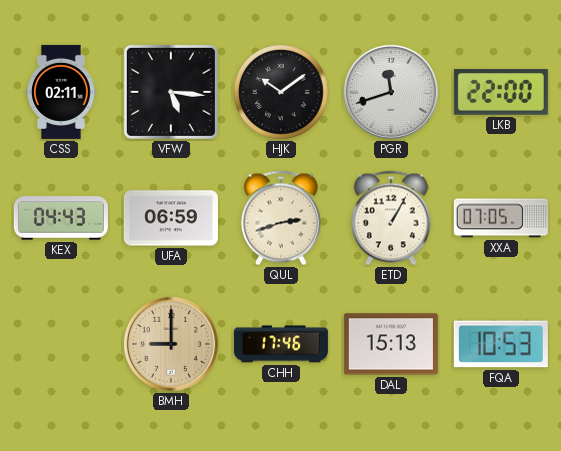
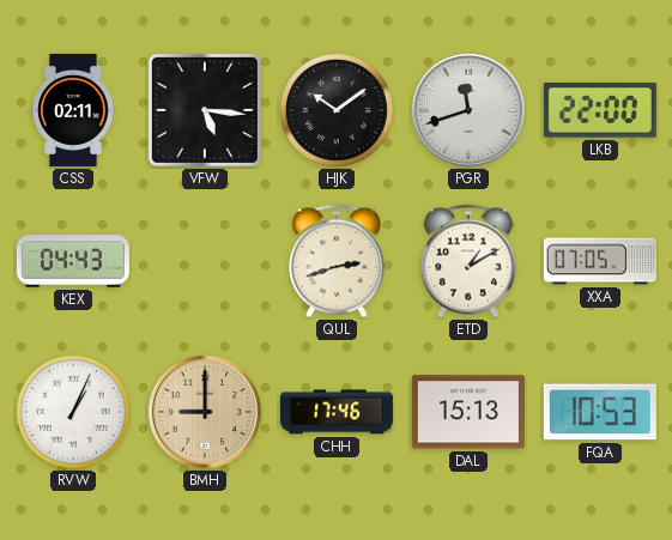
UFA: 06:59 -> none (171, 218)
ETD: 1:05 -> 1:10 (468, 261)
RVW: none -> 1:04 (73, 412)
